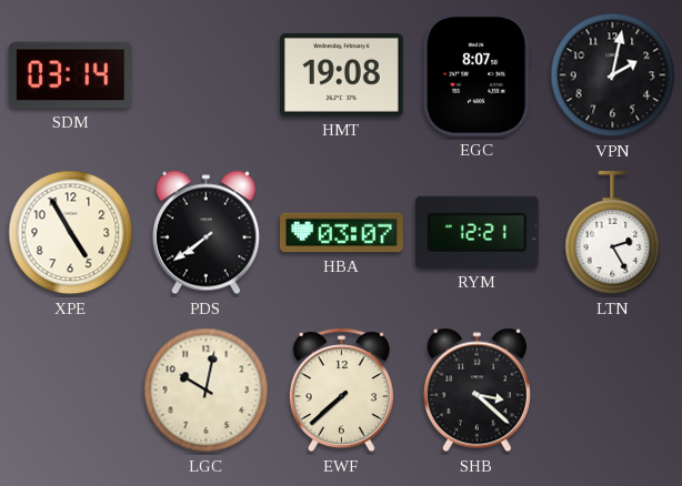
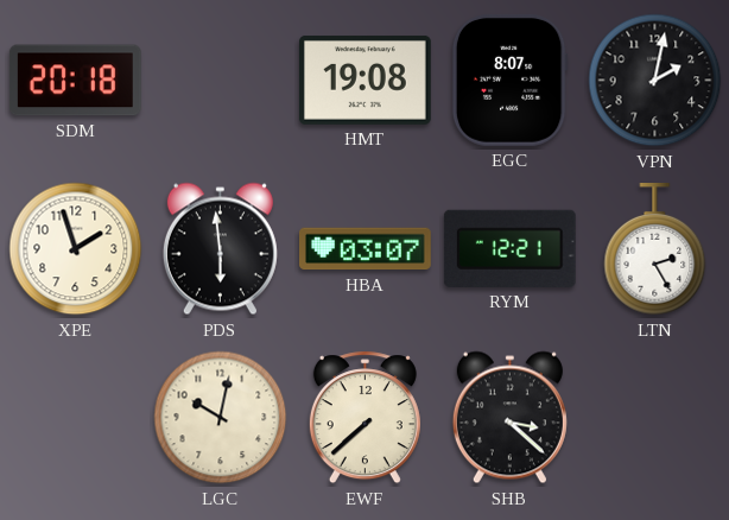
SDM: 03:14 -> 20:18 (75, 81)
XPE: 4:55 -> 1:57 (76, 249)
PDS: 7:39 -> 5:59 (220, 249)
